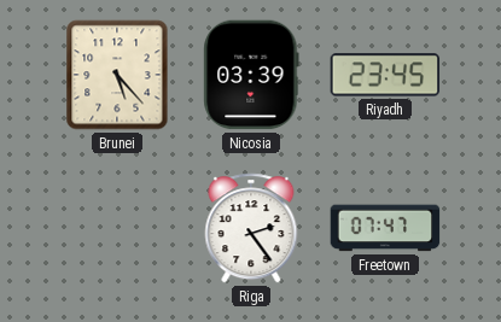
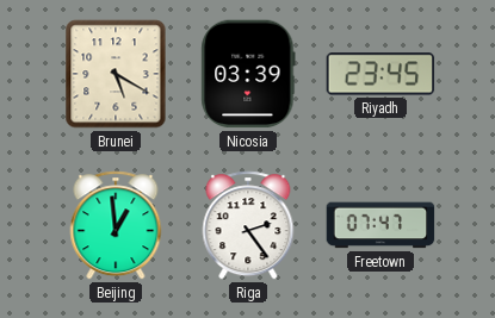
Brunei: 5:23 -> 5:20 (116, 74)
Beijing: none -> 12:59 (116, 225)
